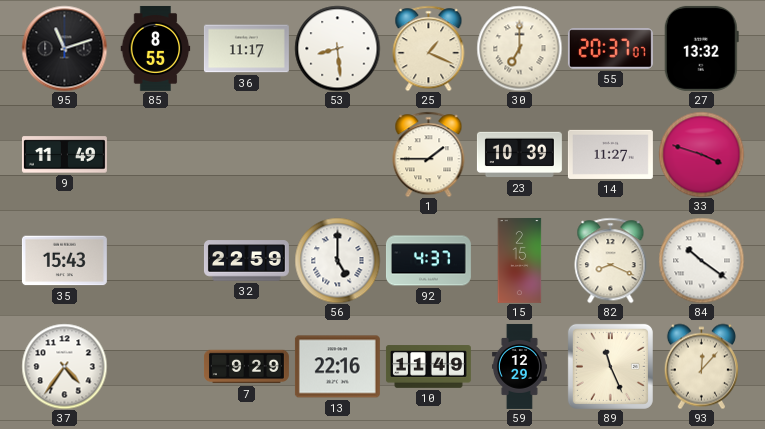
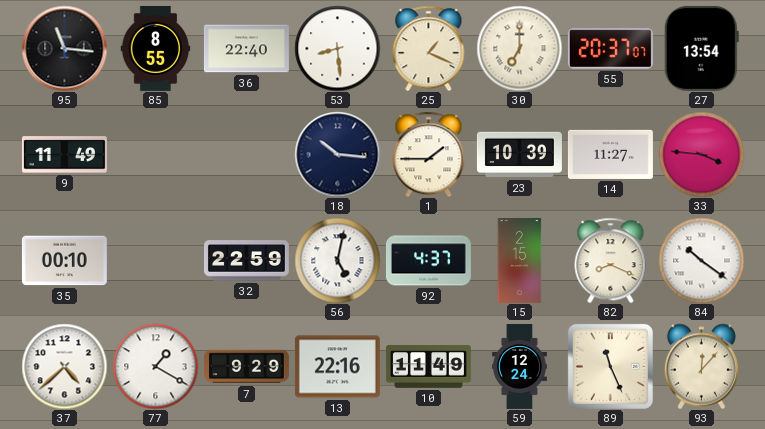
95: 11:12 -> 11:16 (64, 48)
36: 11:17 -> 22:40 (246, 49)
27: 13:32 -> 13:54 (701, 48)
18: none -> 10:16 (337, 154)
33: 3:48 -> 3:46 (701, 154)
35: 15:43 -> 00:10 (64, 261)
56: 5:00 -> 5:02 (337, 260)
37: 4:36 -> 4:38 (64, 366)
77: none -> 1:20 (155, 366)
59: 12:29 -> 12:24 (519, 366)
